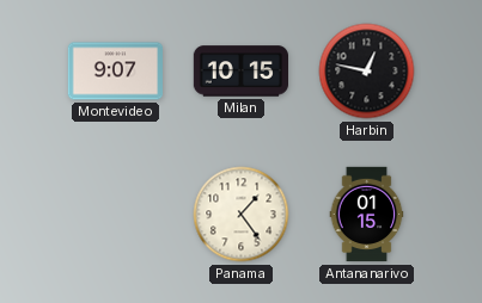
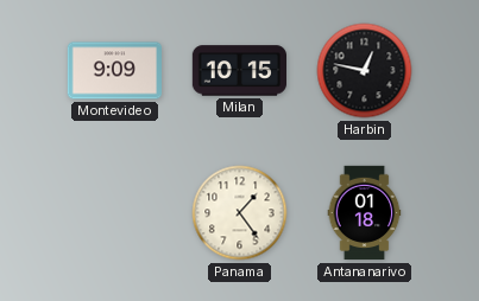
Montevideo: 9:07 -> 9:09 (114, 71)
Antananarivo: 01:15 -> 01:18 (365, 213)
